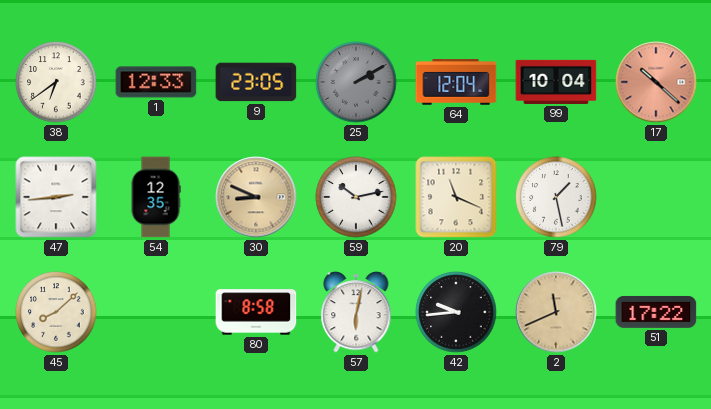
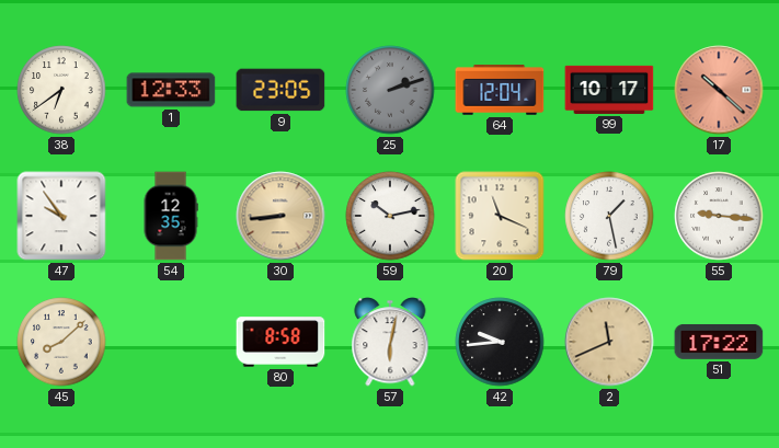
25: 2:10 -> 2:12 (390, 90)
99: 10:04 -> 10:17 (609, 90)
47: 2:44 -> 9:54 (61, 216)
30: 8:49 -> 8:44 (280, 216)
55: none -> 9:16 (719, 216)
